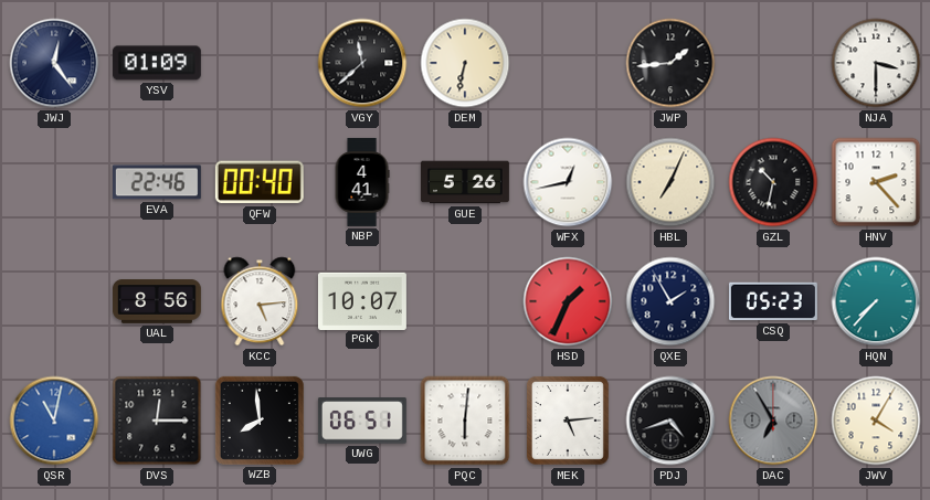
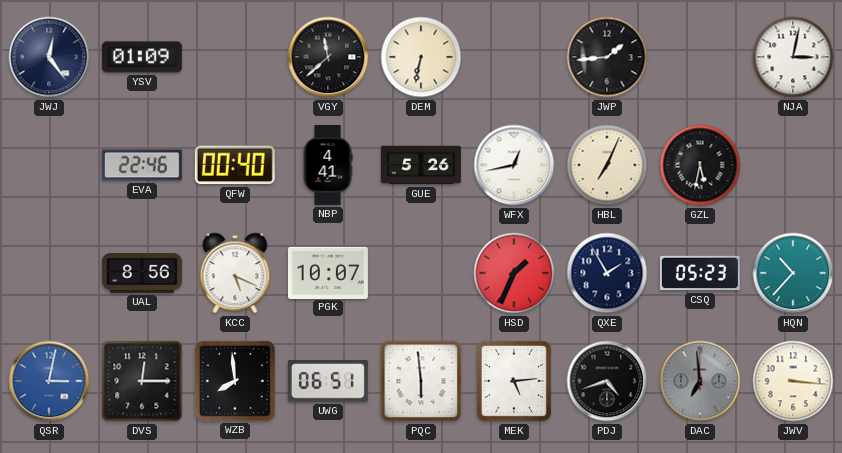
NJA: 3:30 -> 3:02 (793, 57)
GZL: 10:32 -> 5:32 (700, 165)
HNV: 2:23 -> none (876, 182)
KCC: 5:14 -> 5:19 (235, 273)
HQN: 7:37 -> 10:37 (793, 273)
QSR: 11:02 -> 3:02 (49, 381)
PQC: 6:01 -> 5:59 (421, 381)
DAC: 6:55 -> 6:59 (700, 381)
JWV: 4:05 -> 3:16 (793, 381)
